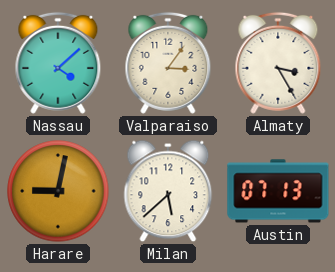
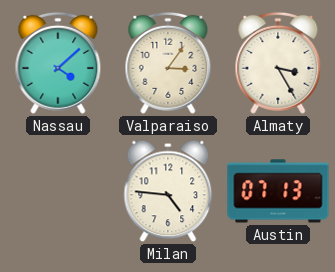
Harare: 9:02 -> none (58, 191)
Milan: 5:38 -> 4:46 (168, 191)
